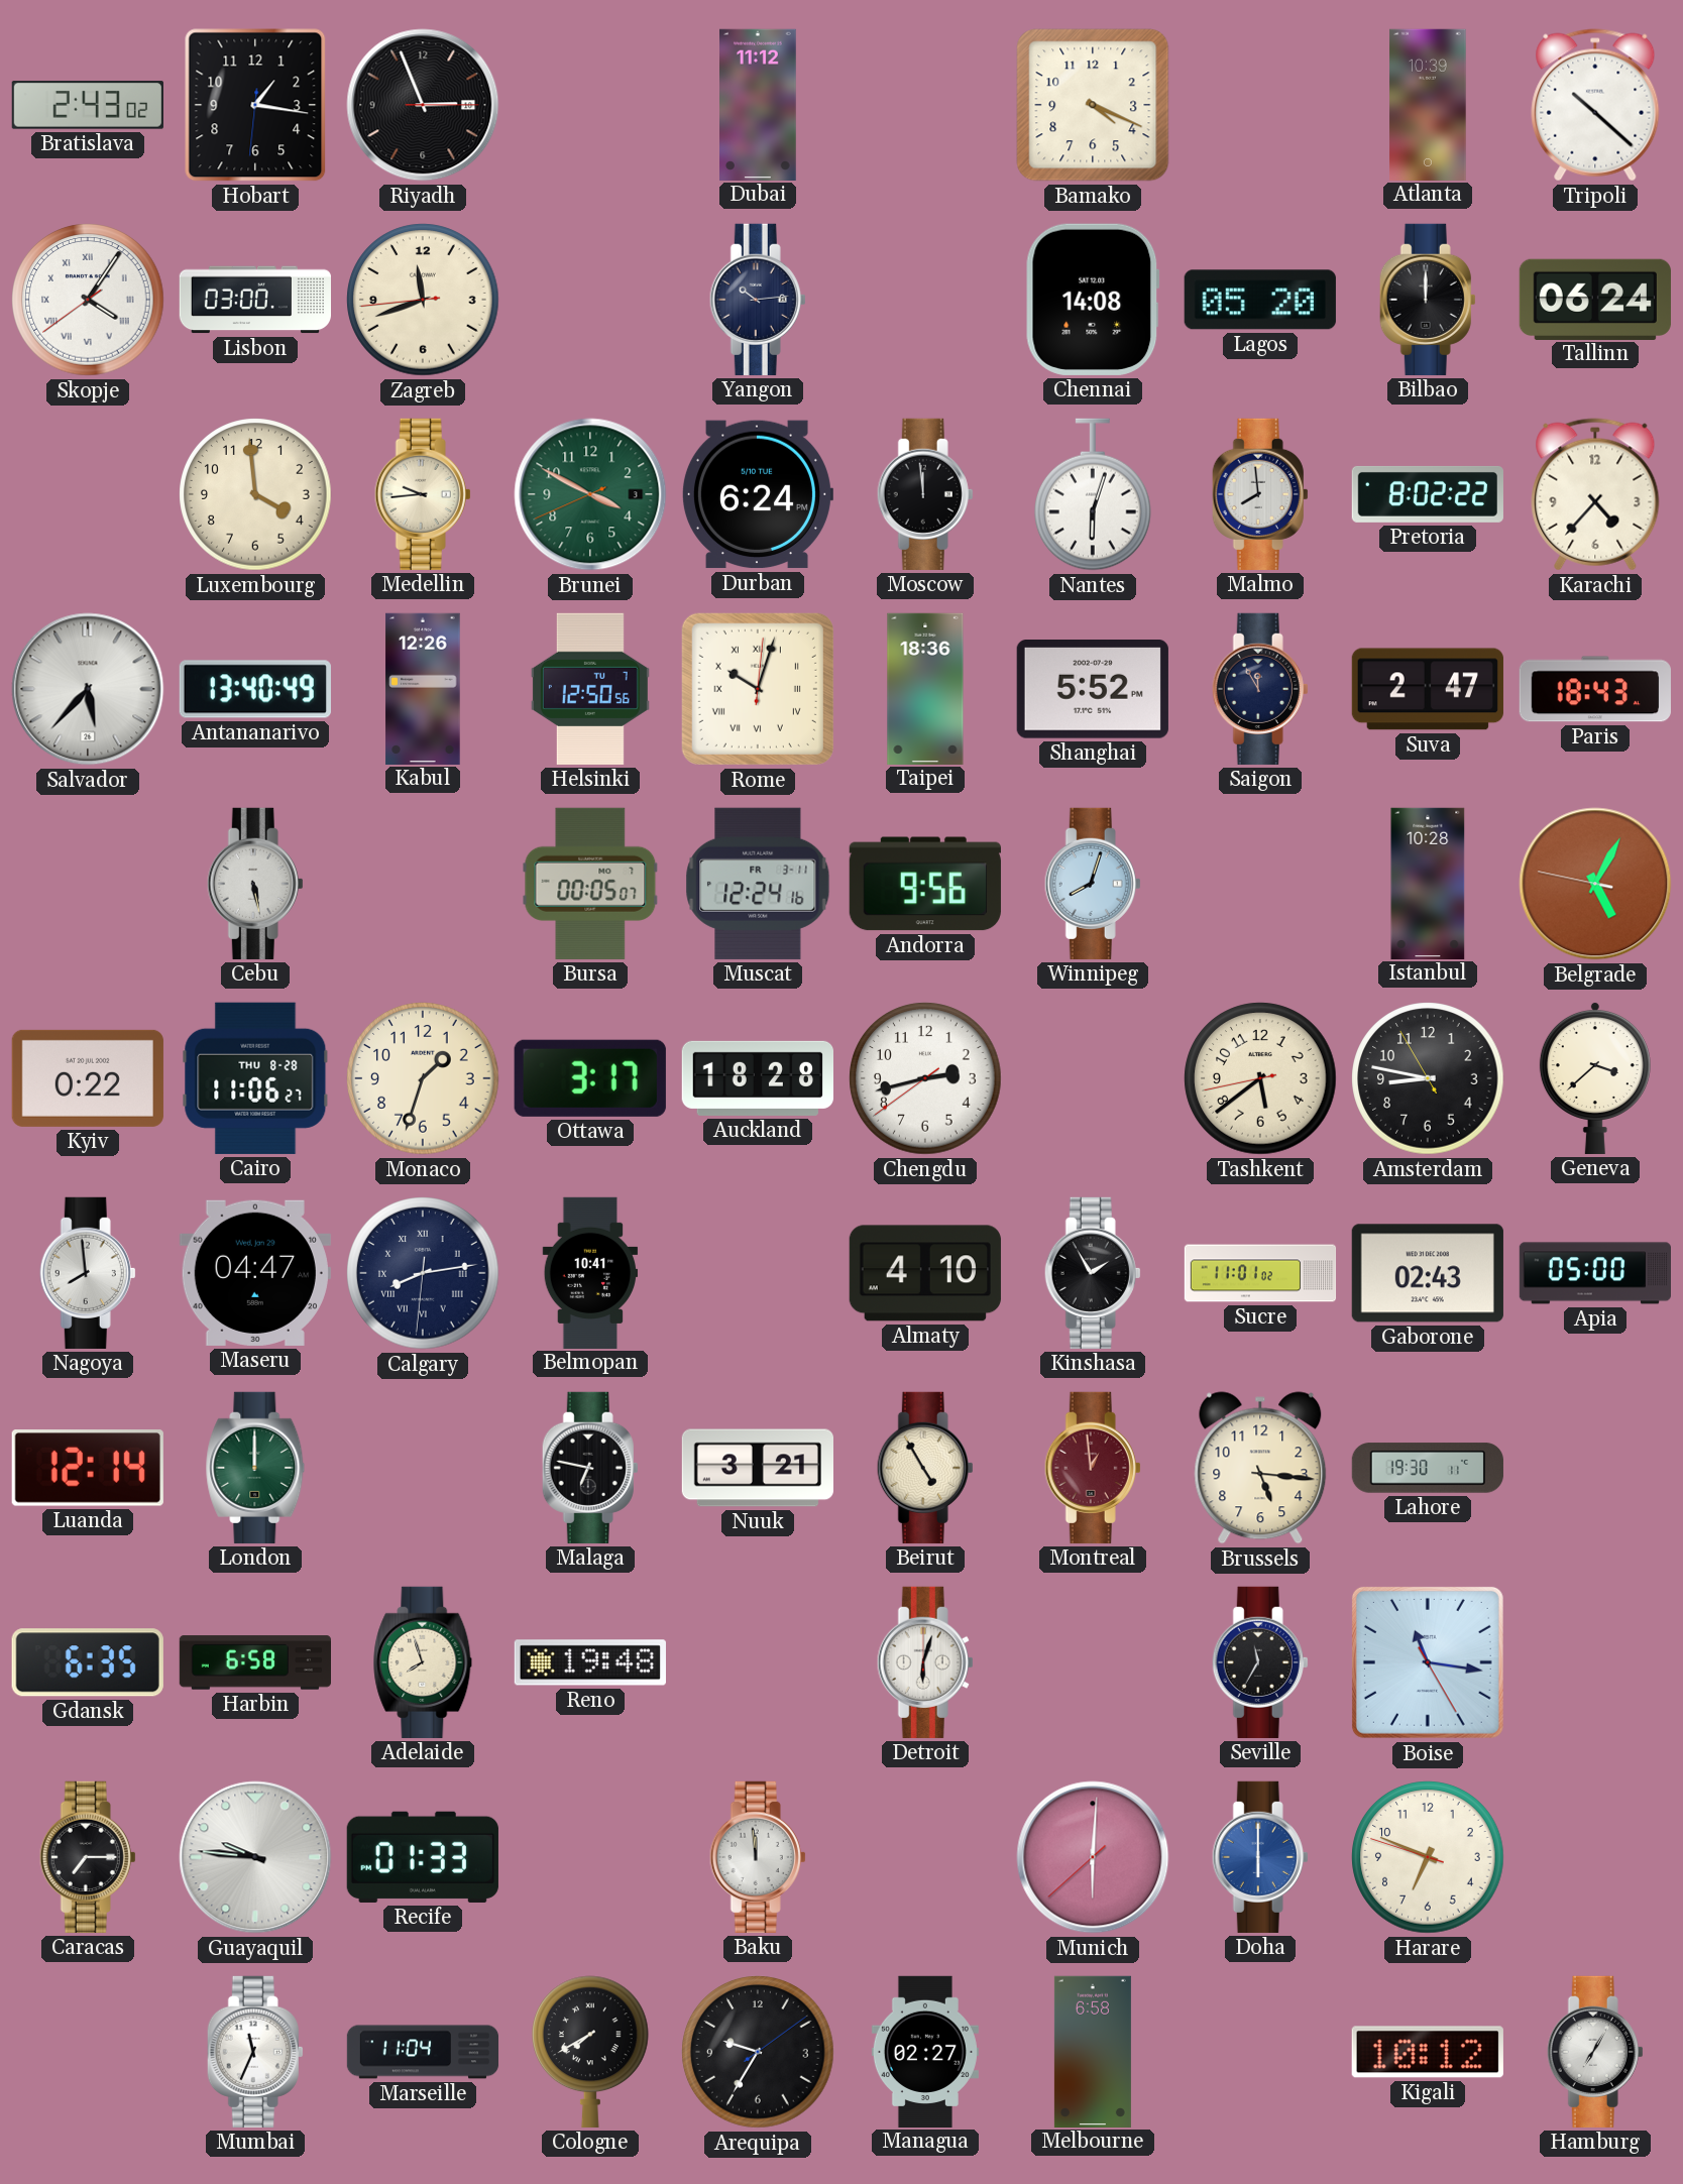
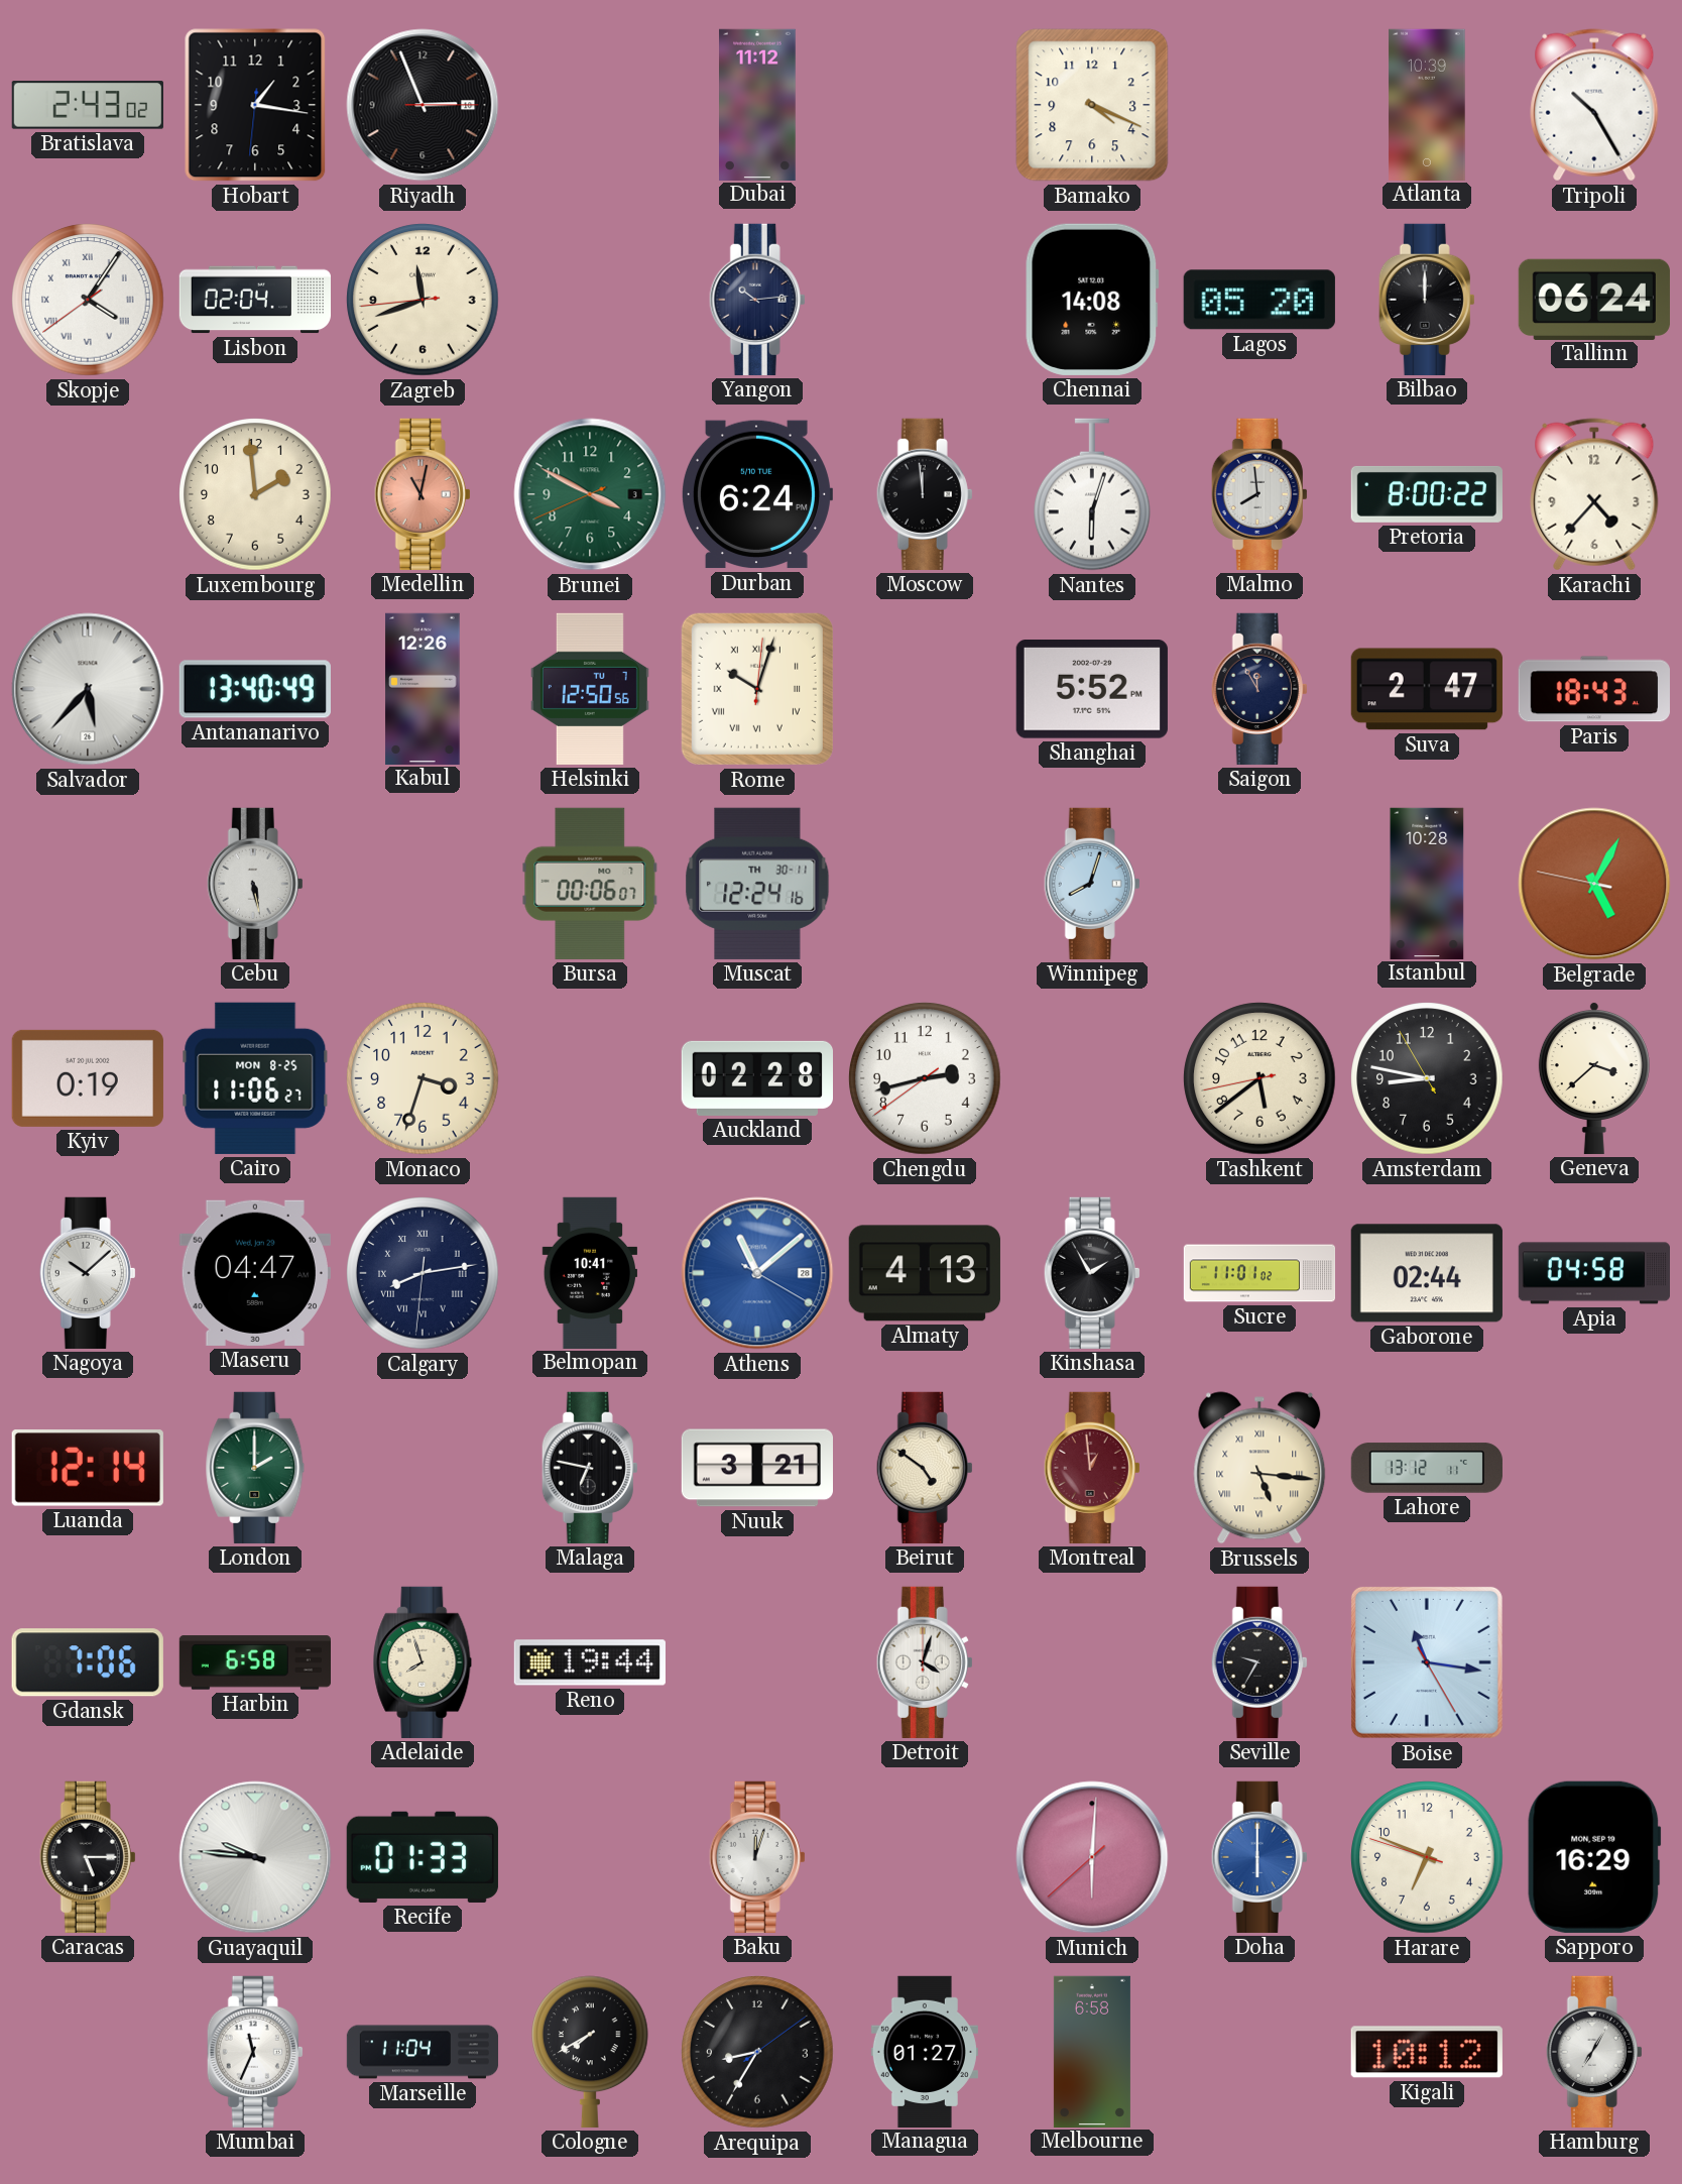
Tripoli: 10:22 -> 10:25 (1594, 105)
Lisbon: 03:00 -> 02:04 (254, 300)
Luxembourg: 3:59 -> 1:59 (255, 494)
Medellin: 9:44 -> 11:02 (423, 494)
Medellin dial: cream -> salmon (423, 494)
Pretoria: 8:02 -> 8:00 (1426, 494)
Taipei: 18:36 -> none (925, 688)
Bursa: 00:05 -> 00:06 (590, 884)
Muscat date: FR 3-11 -> TH 30-11 (757, 884)
Andorra: 9:56 -> none (925, 884)
Kyiv: 0:22 -> 0:19 (88, 1078)
Cairo date: THU 8-28 -> MON 8-25 (255, 1078)
Monaco: 1:33 -> 3:33 (423, 1078)
Ottawa: 3:17 -> none (590, 1078)
Auckland: 18:28 -> 02:28 (756, 1078)
Nagoya: 7:59 -> 10:08 (88, 1273)
Athens: none -> 11:08 (757, 1273)
Almaty: 4:10 -> 4:13 (925, 1273)
Gaborone: 02:43 -> 02:44 (1427, 1273)
Apia: 05:00 -> 04:58 (1593, 1273)
London: 12:00 -> 2:00 (255, 1468)
Beirut: 4:55 -> 4:51 (925, 1468)
Brussels numerals: Arabic -> Roman (1259, 1468)
Lahore: 19:30 -> 13:12 (1427, 1468)
Gdansk: 6:35 -> 7:06 (88, 1662)
Reno: 19:48 -> 19:44 (590, 1662)
Detroit: 6:03 -> 4:03 (925, 1662)
Seville: 11:35 -> 9:35 (1259, 1662)
Caracas: 7:15 -> 5:15 (88, 1857)
Baku: 11:59 -> 12:03 (757, 1857)
Sapporo: none -> 16:29 (1594, 1857)
Arequipa: 9:35 -> 8:35 (757, 2052)
Managua: 02:27 -> 01:27 (925, 2051)
